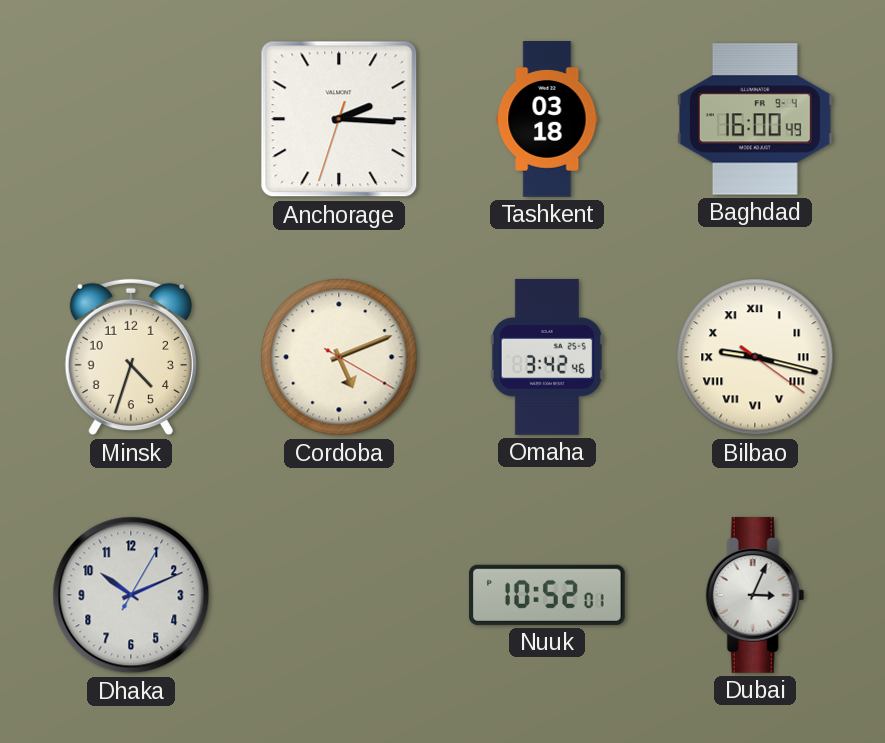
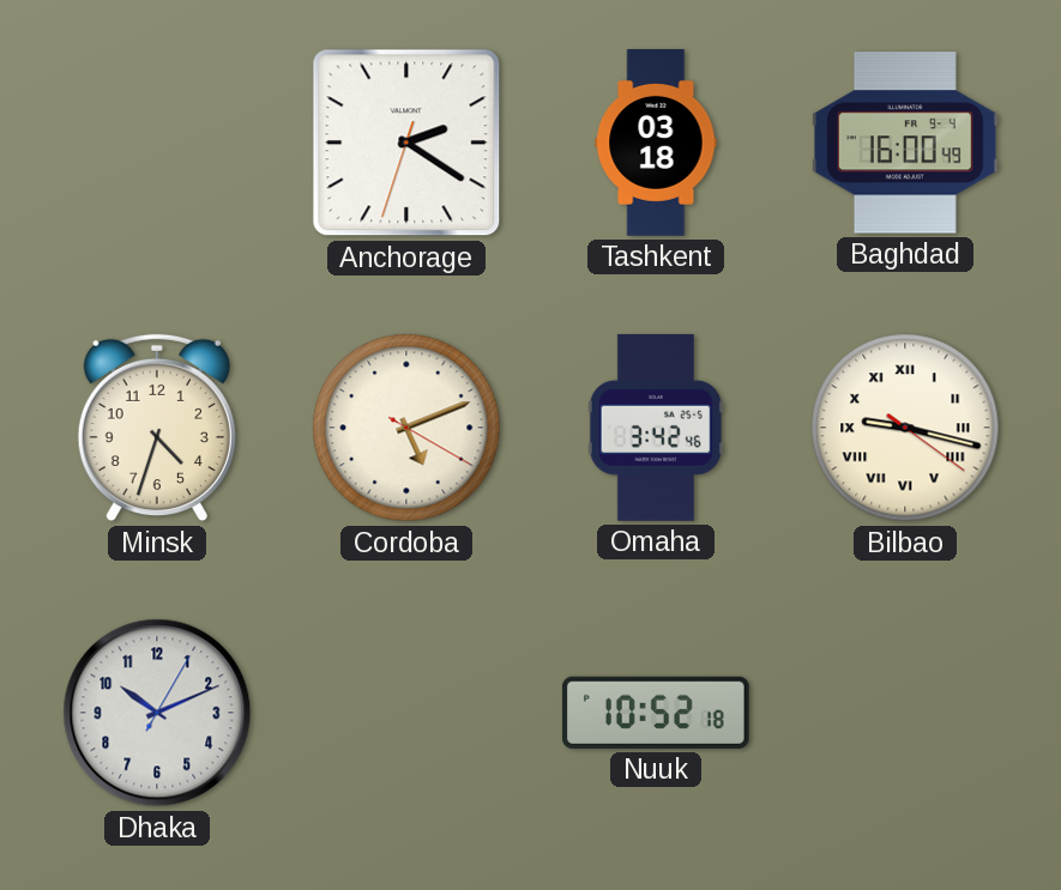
Anchorage: 2:15 -> 2:20 (406, 143)
Nuuk: 10:52:01 -> 10:52:18 (656, 713)
Dubai: 3:04 -> none (755, 595)
